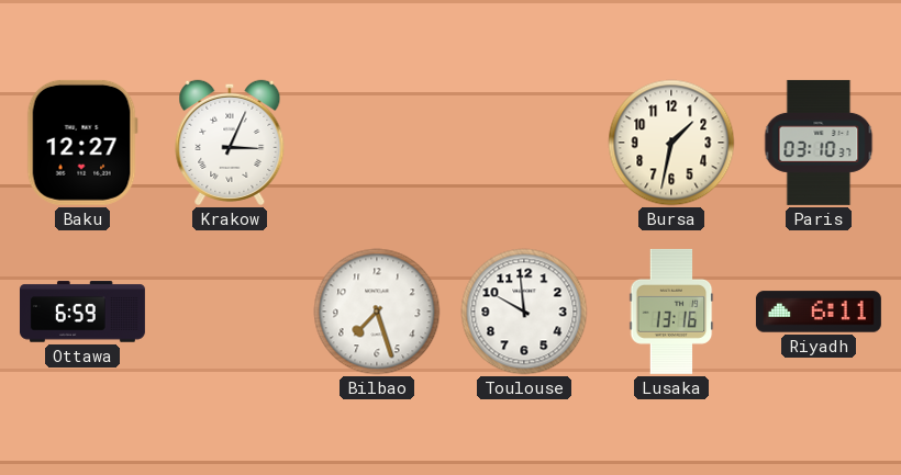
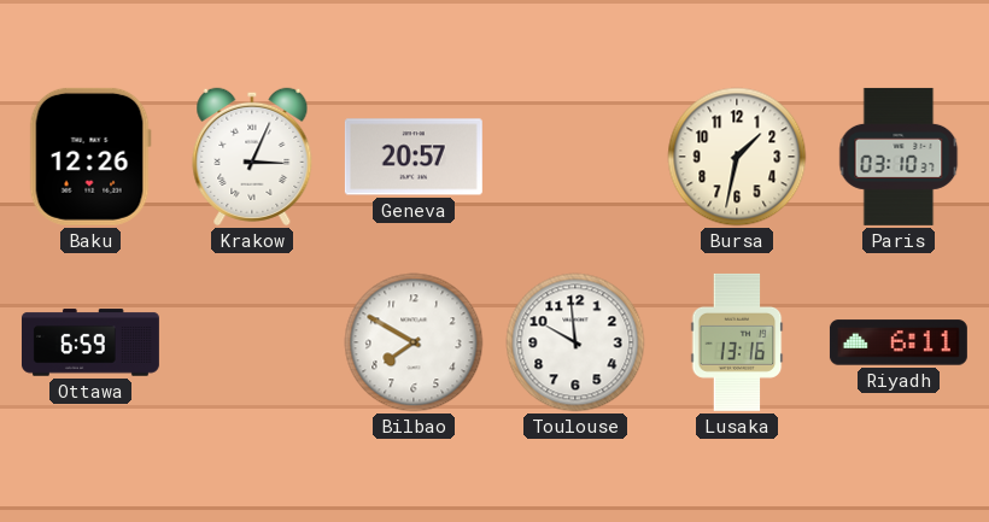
Baku: 12:27 -> 12:26 (90, 157)
Geneva: none -> 20:57 (414, 157)
Bilbao: 7:27 -> 7:50 (414, 342)
